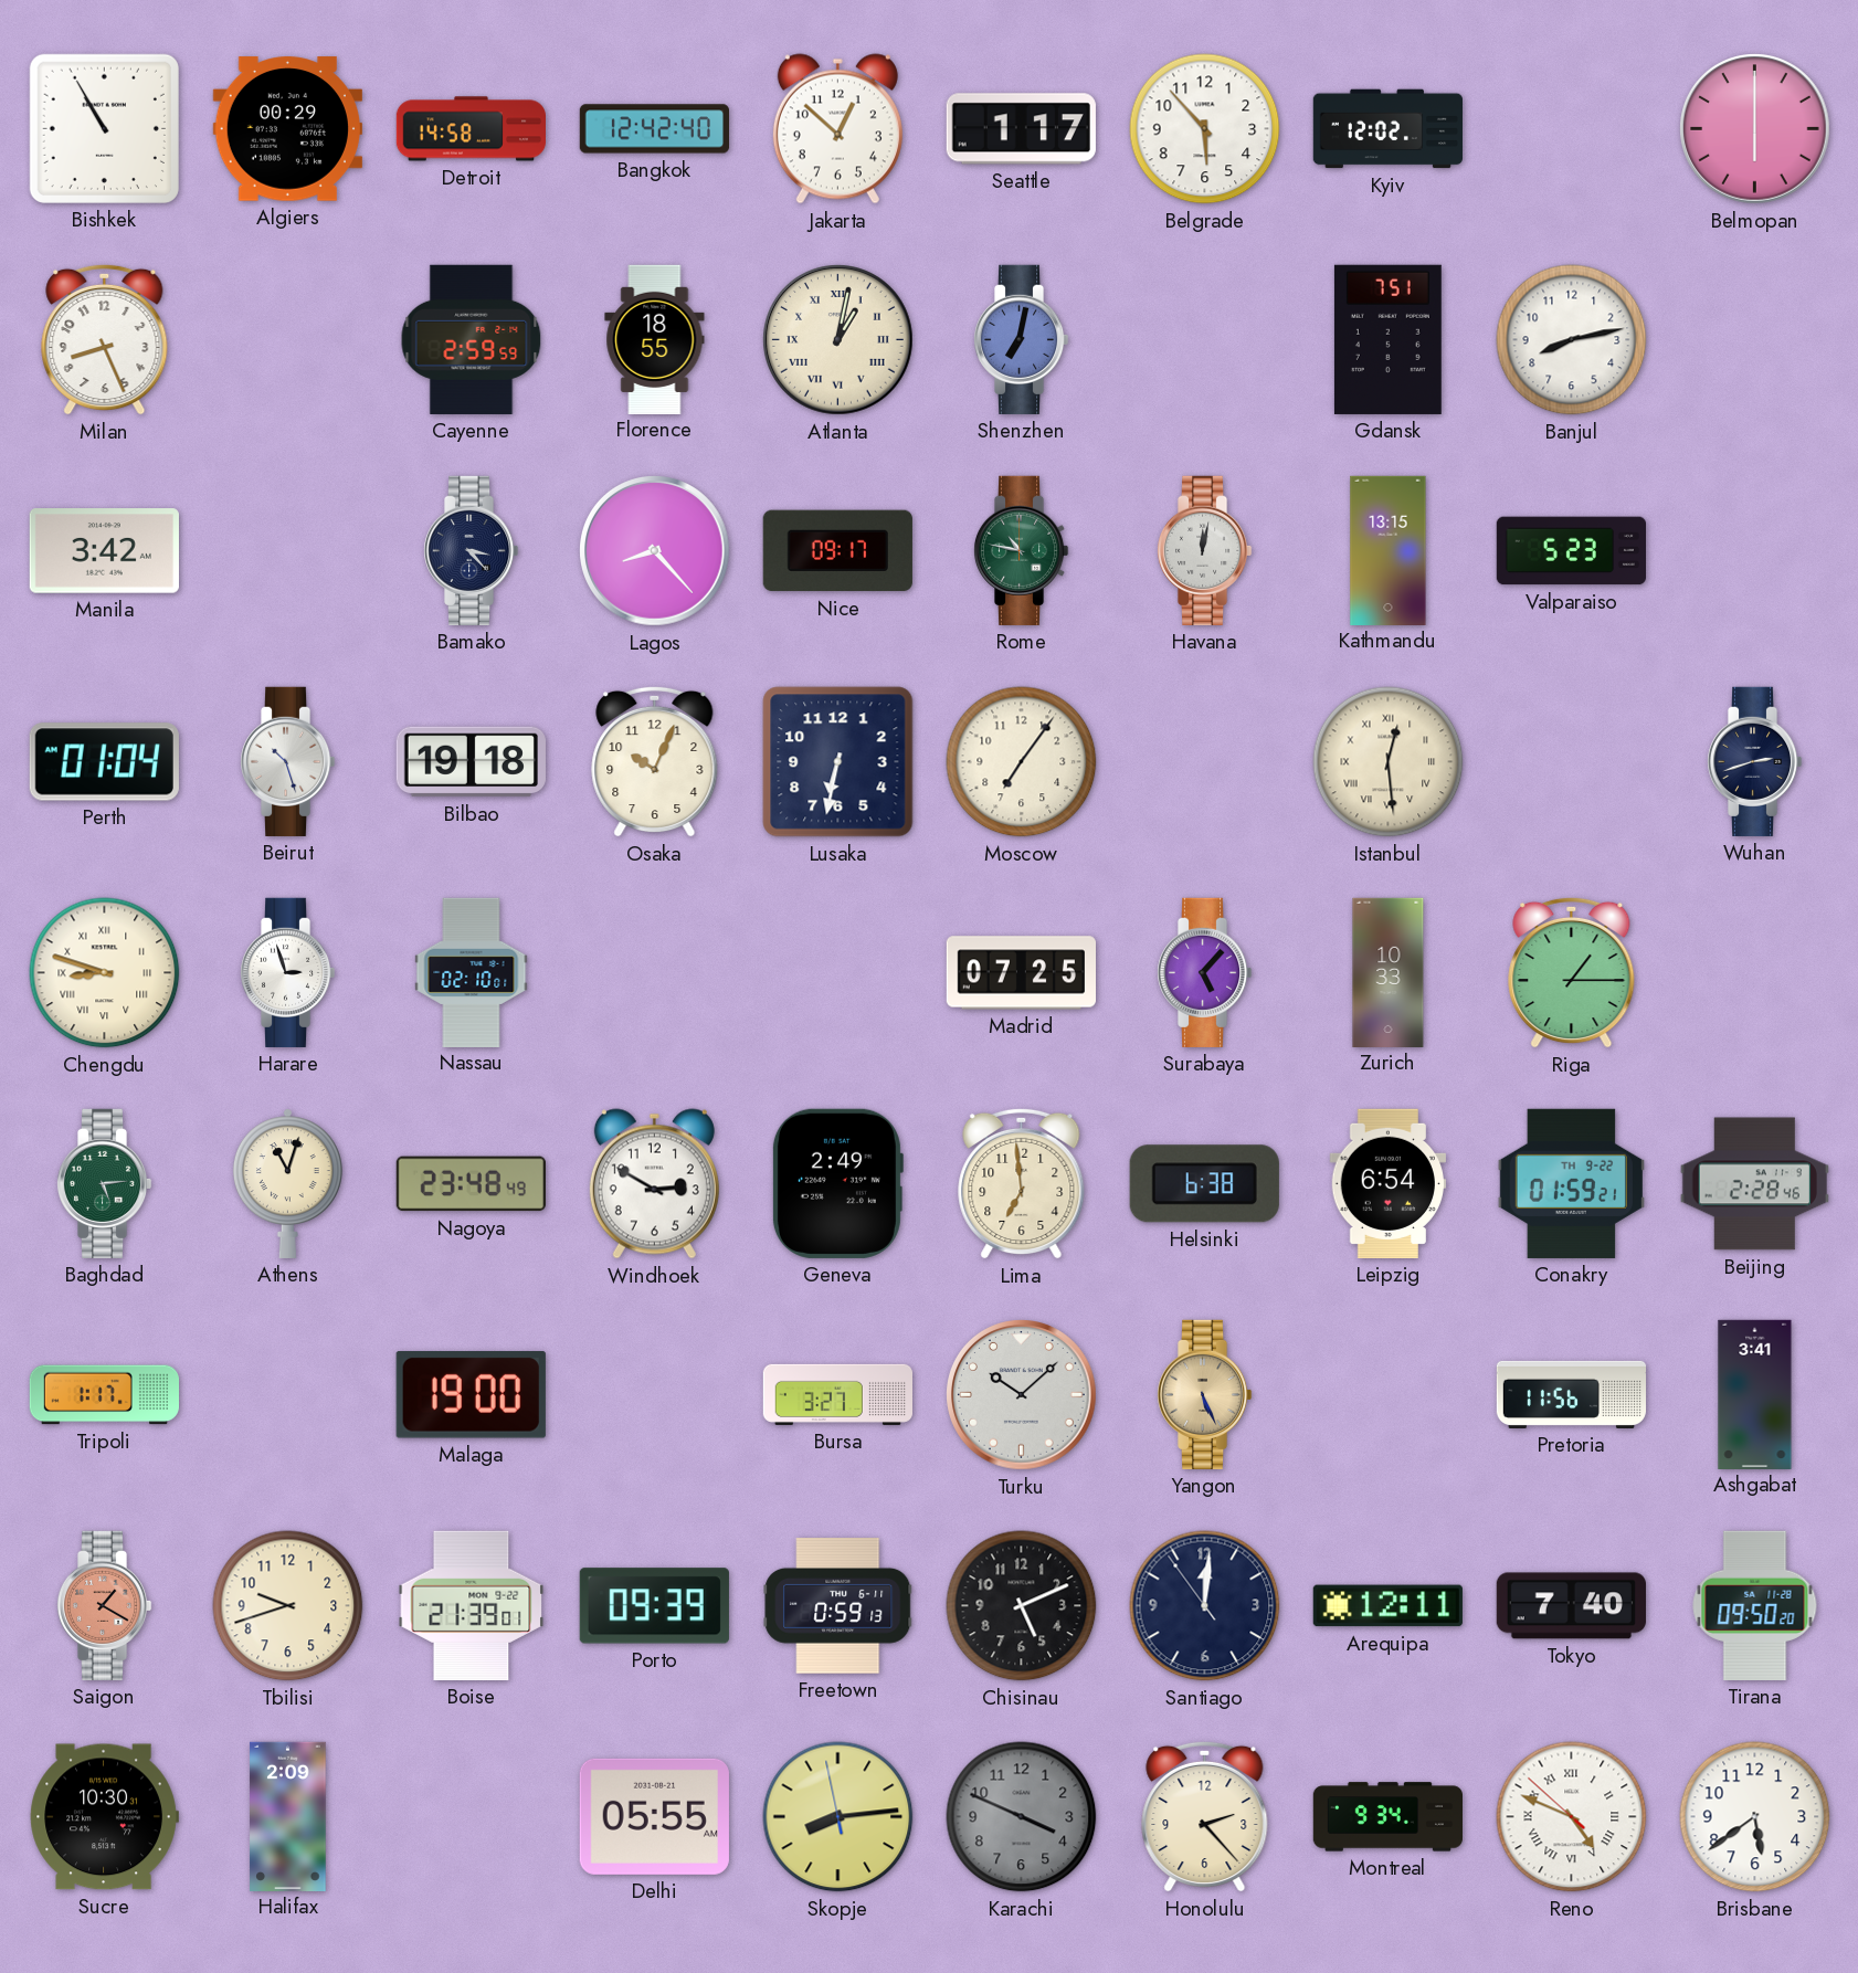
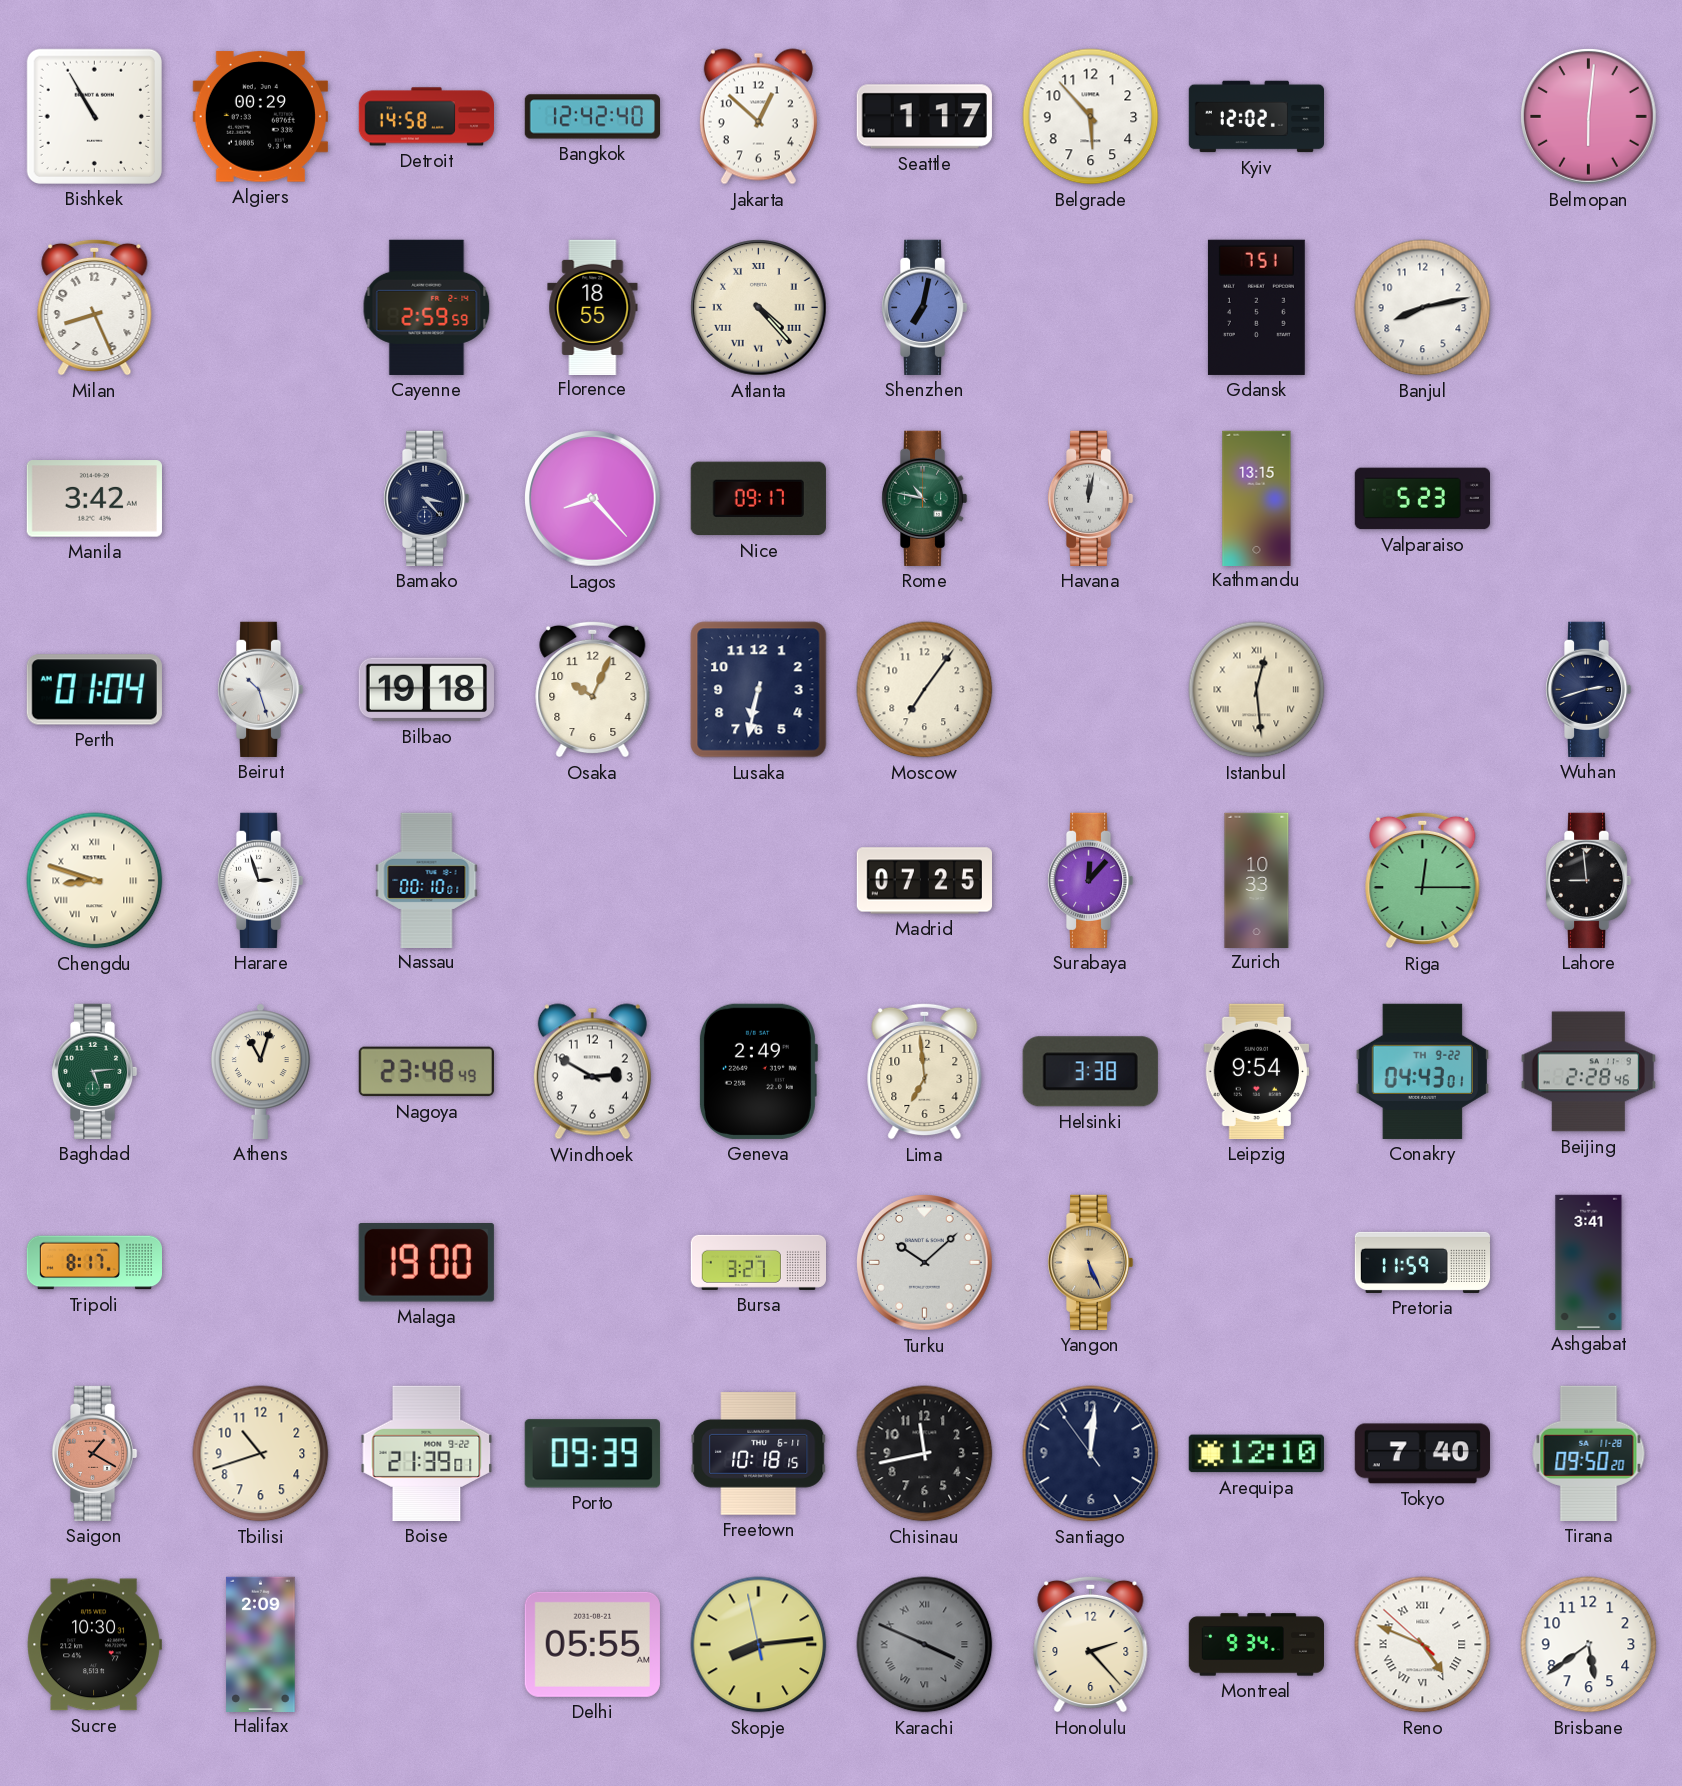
Belmopan: 6:00 -> 6:01 (1589, 117)
Atlanta: 1:02 -> 4:23 (759, 308)
Nassau: 02:10 -> 00:10 (427, 880)
Surabaya: 5:07 -> 12:07 (1090, 880)
Riga: 1:15 -> 12:15 (1423, 880)
Lahore: none -> 8:59 (1588, 880)
Helsinki: 6:38 -> 3:38 (1090, 1072)
Leipzig: 6:54 -> 9:54 (1256, 1071)
Conakry: 01:59 -> 04:43 (1422, 1071)
Tripoli: 1:17 -> 8:17 (94, 1263)
Pretoria: 11:56 -> 11:59 (1423, 1262)
Tbilisi: 9:42 -> 10:42 (261, 1454)
Freetown: 0:59 -> 10:18 (759, 1454)
Chisinau: 5:11 -> 11:43 (925, 1454)
Arequipa: 12:11 -> 12:10 (1256, 1454)
Karachi numerals: Arabic -> Roman (925, 1645)
